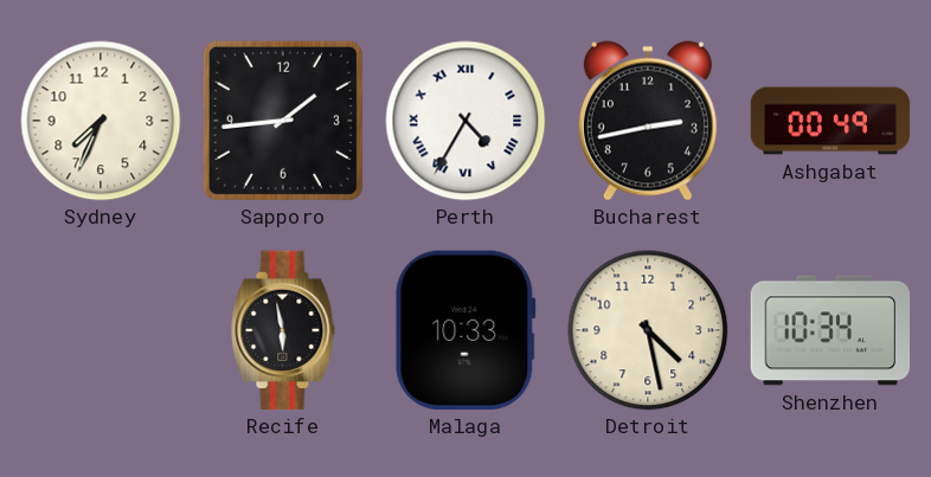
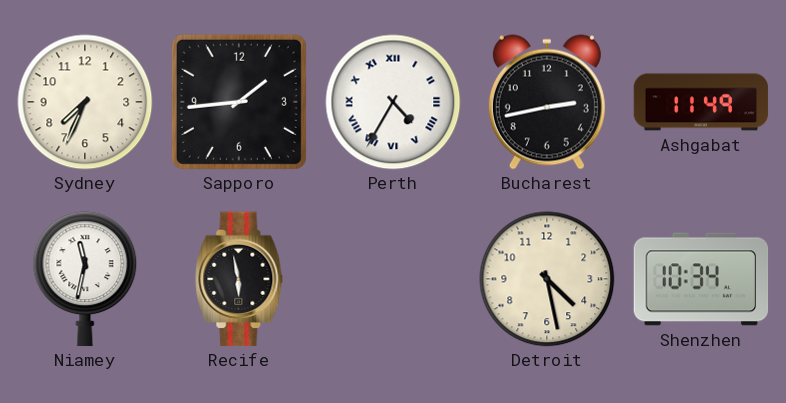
Ashgabat: 00:49 -> 11:49 (701, 102)
Niamey: none -> 11:32 (85, 279)
Malaga: 10:33 -> none (465, 330)
